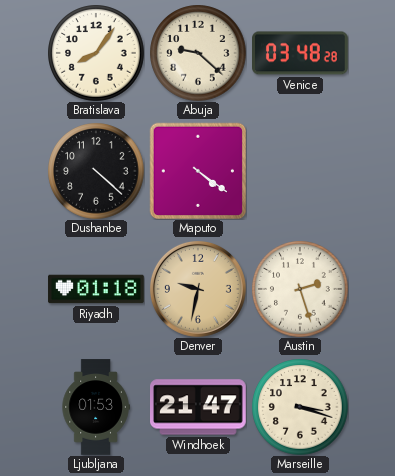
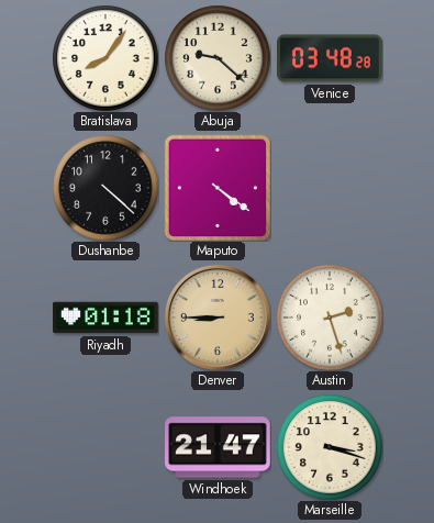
Denver: 9:32 -> 8:45 (218, 318)
Ljubljana: 01:53 -> none (96, 407)
